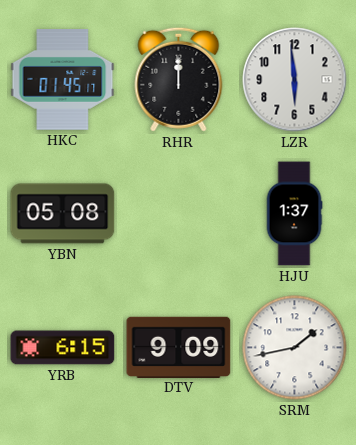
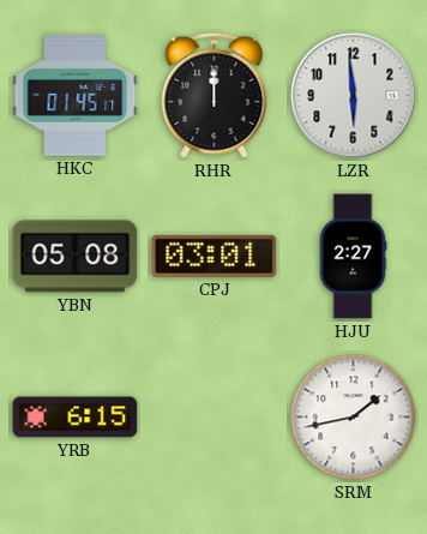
CPJ: none -> 03:01 (215, 256)
HJU: 1:37 -> 2:27 (353, 257)
DTV: 9:09 -> none (179, 347)
